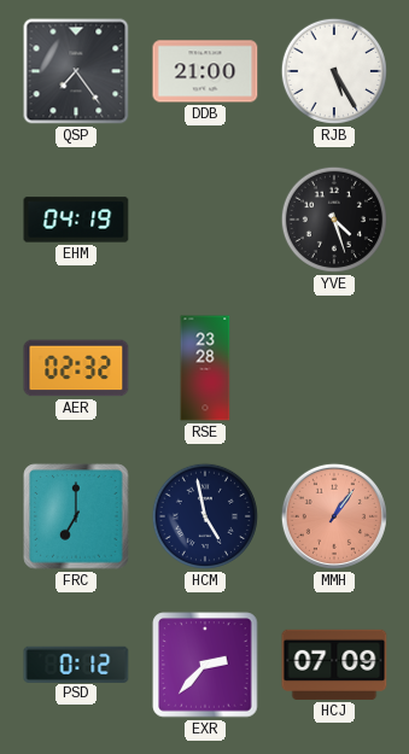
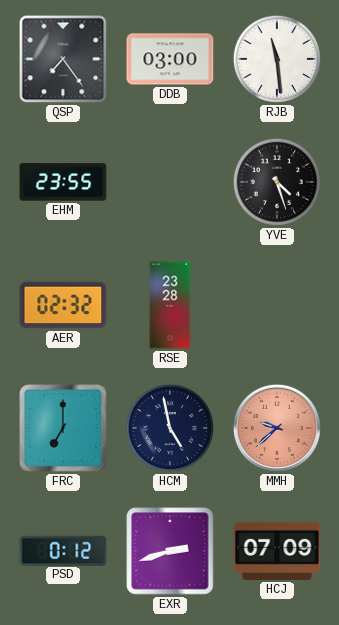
DDB: 21:00 -> 03:00 (170, 59)
RJB: 5:25 -> 11:29 (277, 59)
EHM: 04:19 -> 23:55 (63, 182)
MMH: 1:06 -> 9:38 (277, 428)
EXR: 2:37 -> 2:42 (170, 551)
